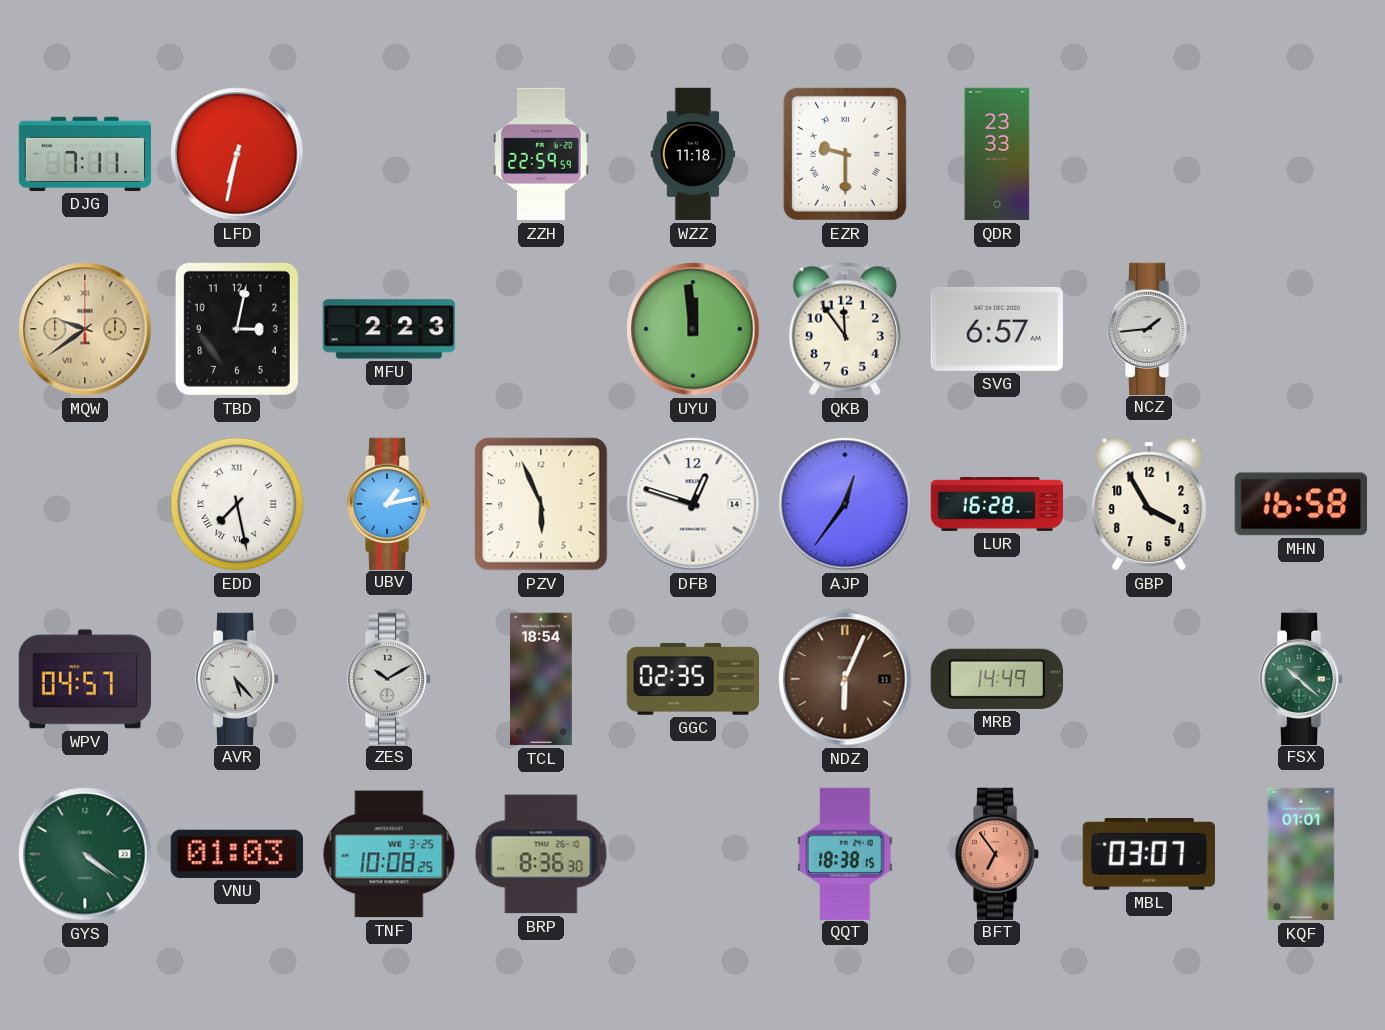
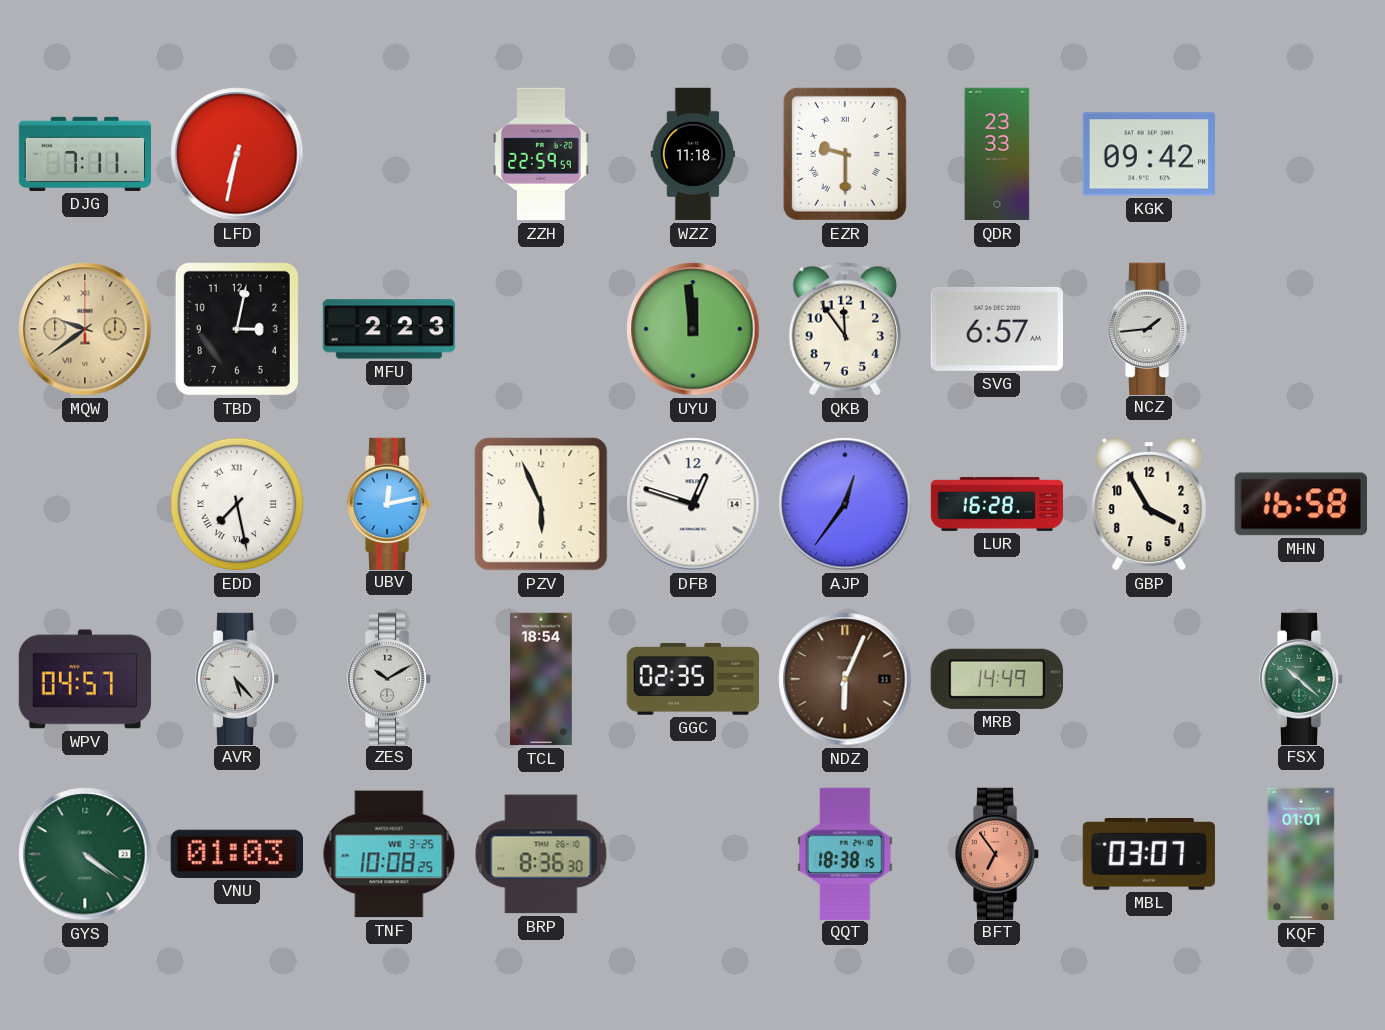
KGK: none -> 09:42 (1149, 154)
UBV: 1:13 -> 12:13 (389, 503)
